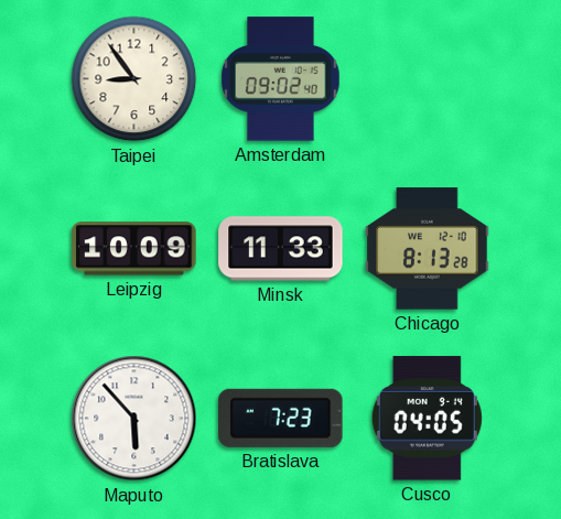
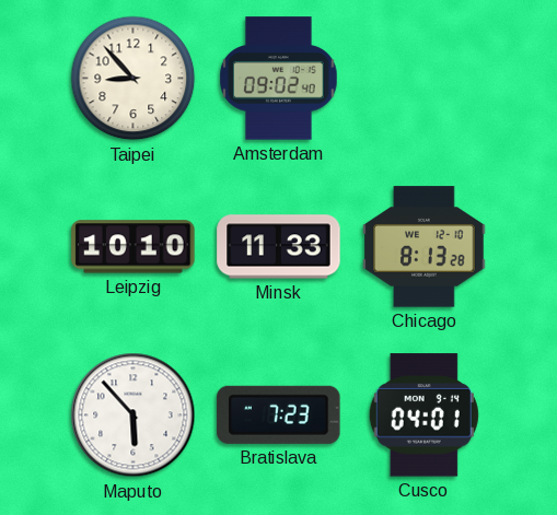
Taipei: 8:54 -> 8:53 (134, 79)
Leipzig: 10:09 -> 10:10 (134, 247)
Cusco: 04:05 -> 04:01 (423, 415)
